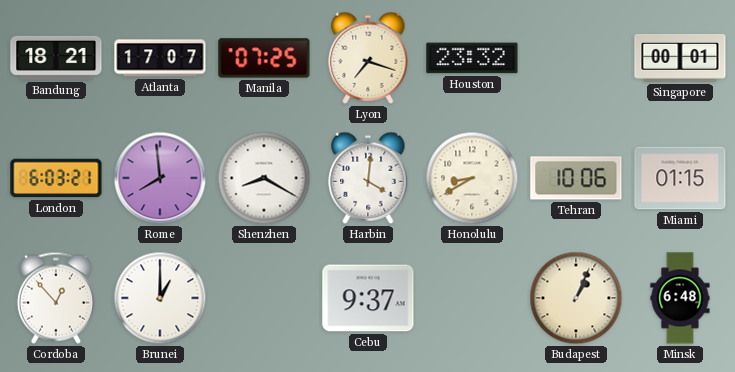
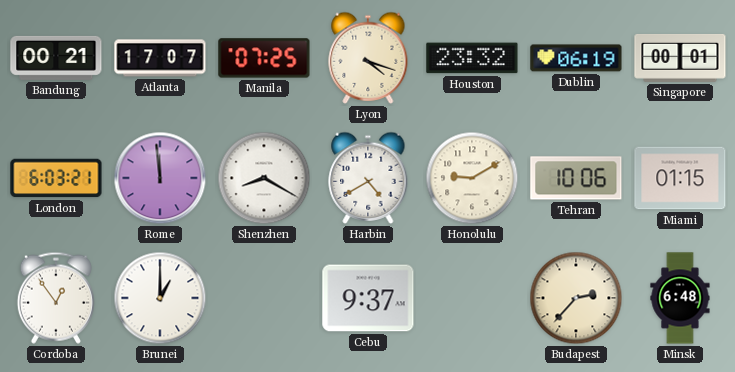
Bandung: 18:21 -> 00:21 (56, 58)
Lyon: 7:18 -> 4:18 (368, 58)
Dublin: none -> 06:19 (576, 58)
Rome: 7:59 -> 11:59 (160, 178)
Harbin: 4:01 -> 4:40 (368, 178)
Honolulu: 8:40 -> 9:10 (472, 178)
Cordoba: 12:53 -> 12:54 (56, 298)
Budapest: 1:04 -> 2:37 (576, 298)
